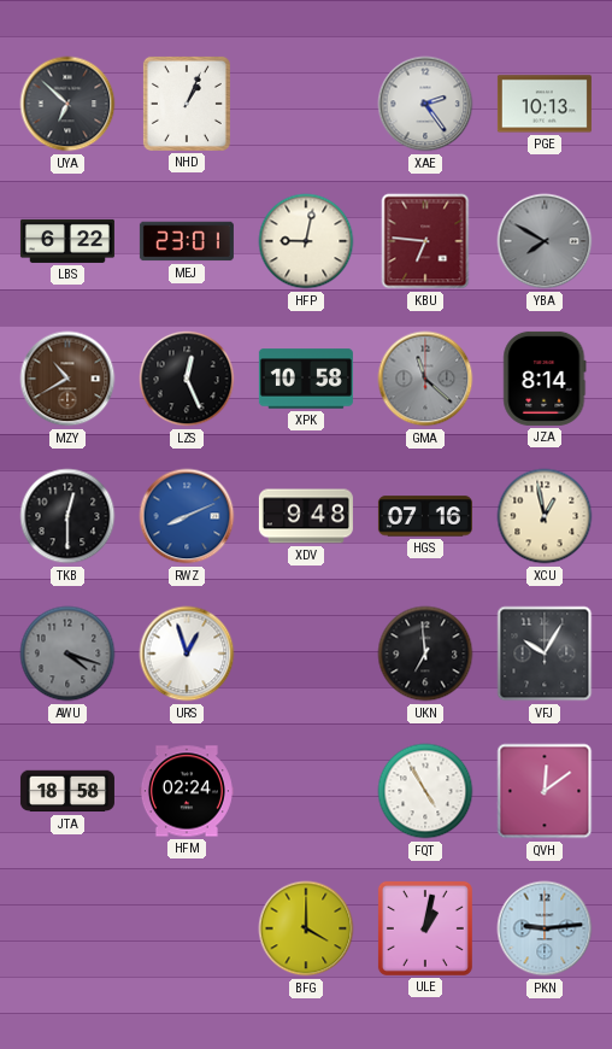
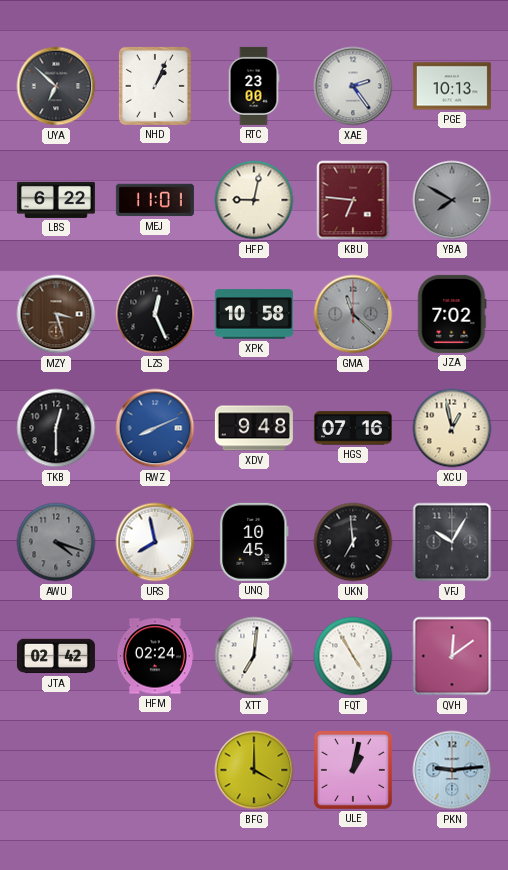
RTC: none -> 23:00 (254, 86)
MEJ: 23:01 -> 11:01 (155, 200)
MZY: 10:40 -> 3:27 (56, 314)
JZA: 8:14 -> 7:02 (452, 314)
URS: 12:57 -> 7:58 (155, 542)
UNQ: none -> 10:45 (254, 542)
JTA: 18:58 -> 02:42 (56, 656)
XTT: none -> 7:01 (254, 656)
